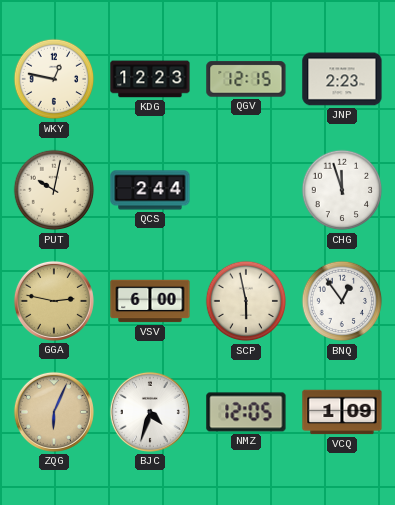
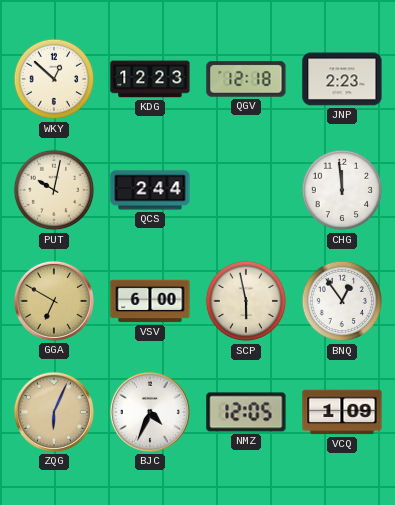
WKY: 12:47 -> 12:52 (54, 79)
QGV: 12:15 -> 12:18 (246, 79)
CHG: 11:57 -> 11:59 (342, 190)
GGA: 2:47 -> 6:50 (54, 301)
BJC: 4:33 -> 4:34 (150, 412)
